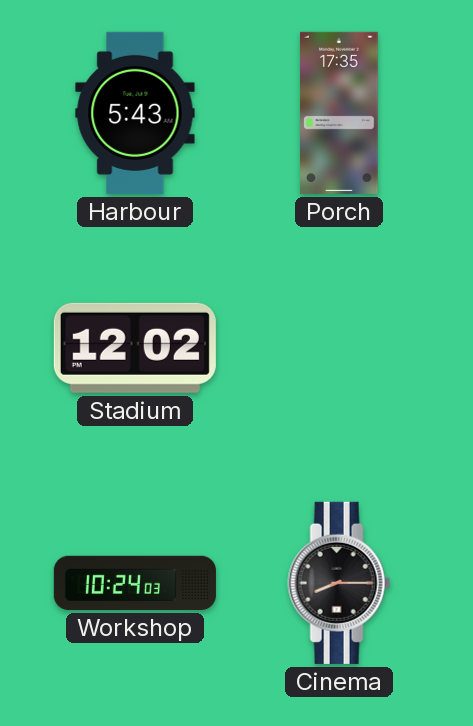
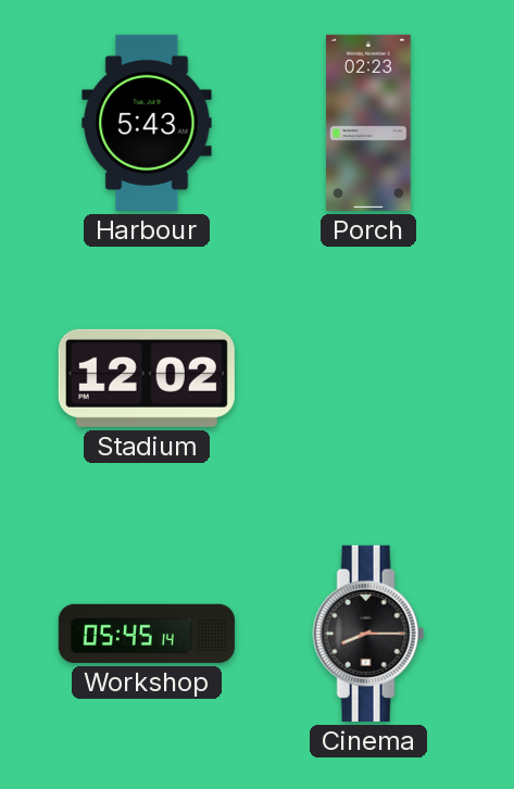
Porch: 17:35 -> 02:23 (368, 123)
Workshop: 10:24 -> 05:45 (147, 634)
